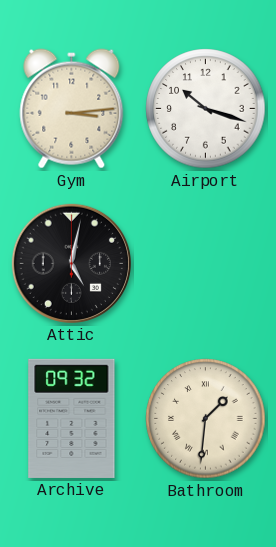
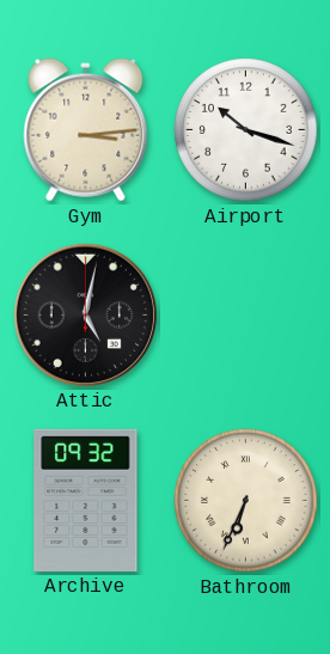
Bathroom: 1:31 -> 6:34 (246, 501)
